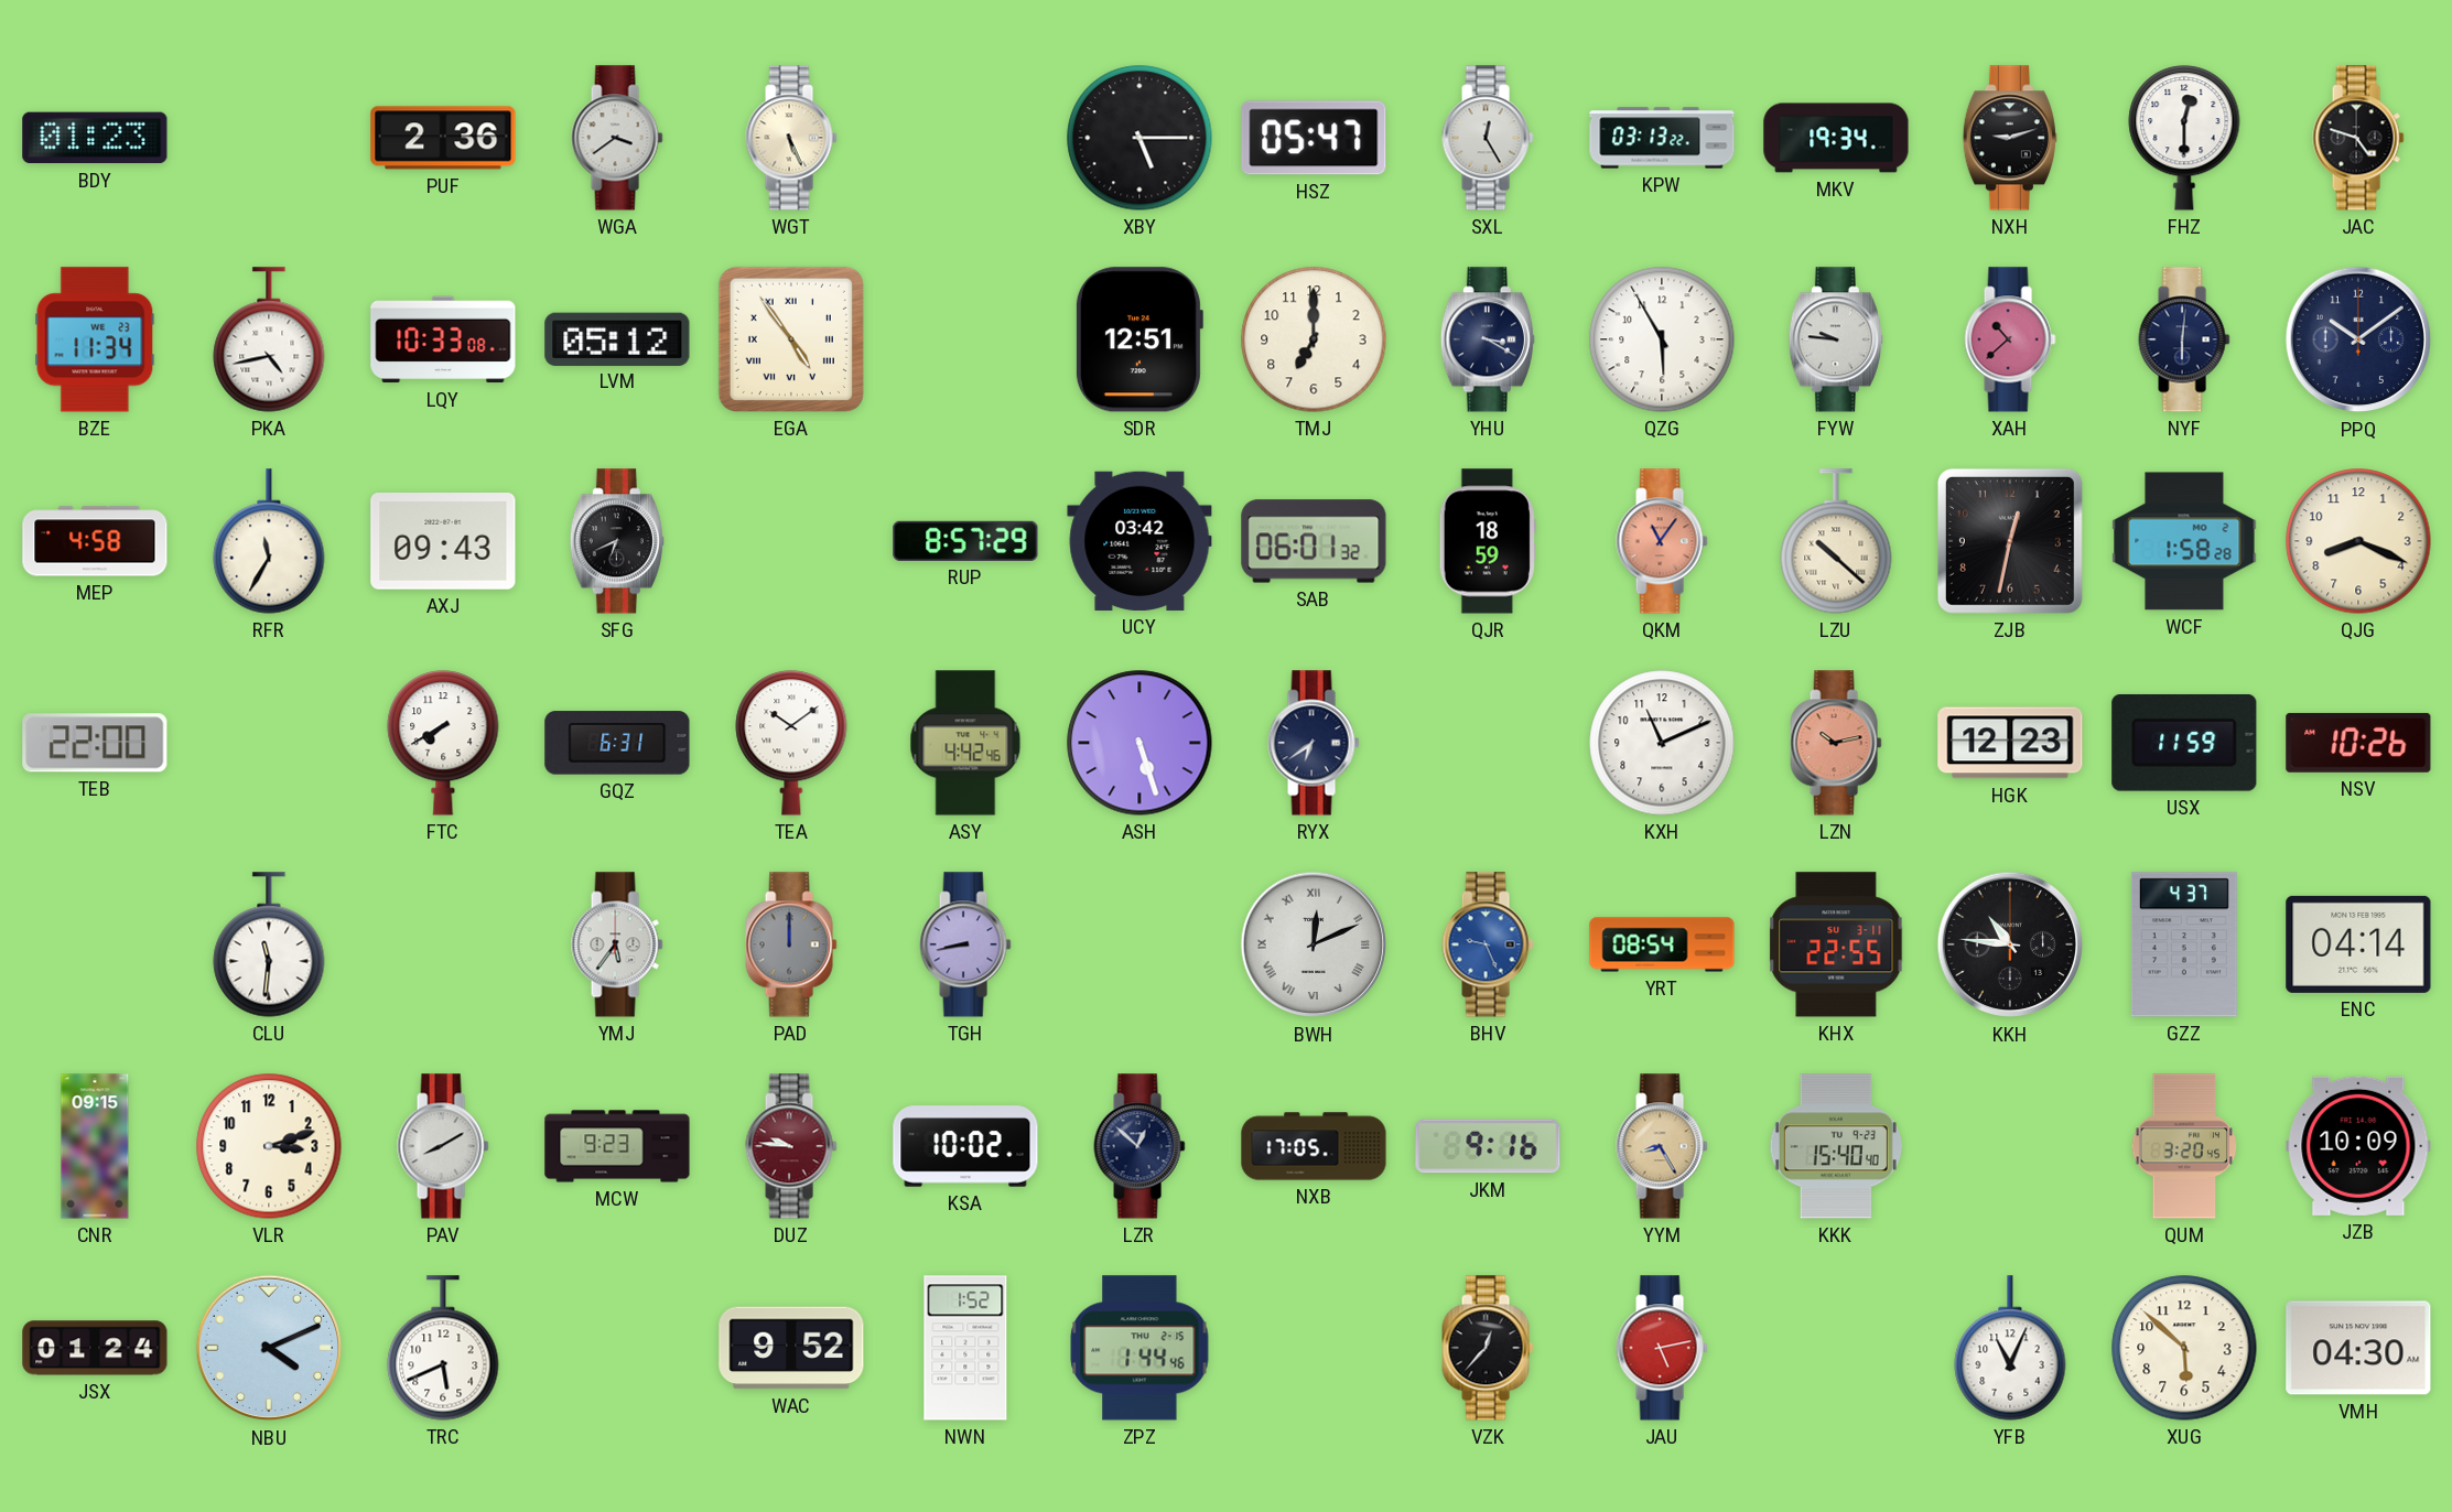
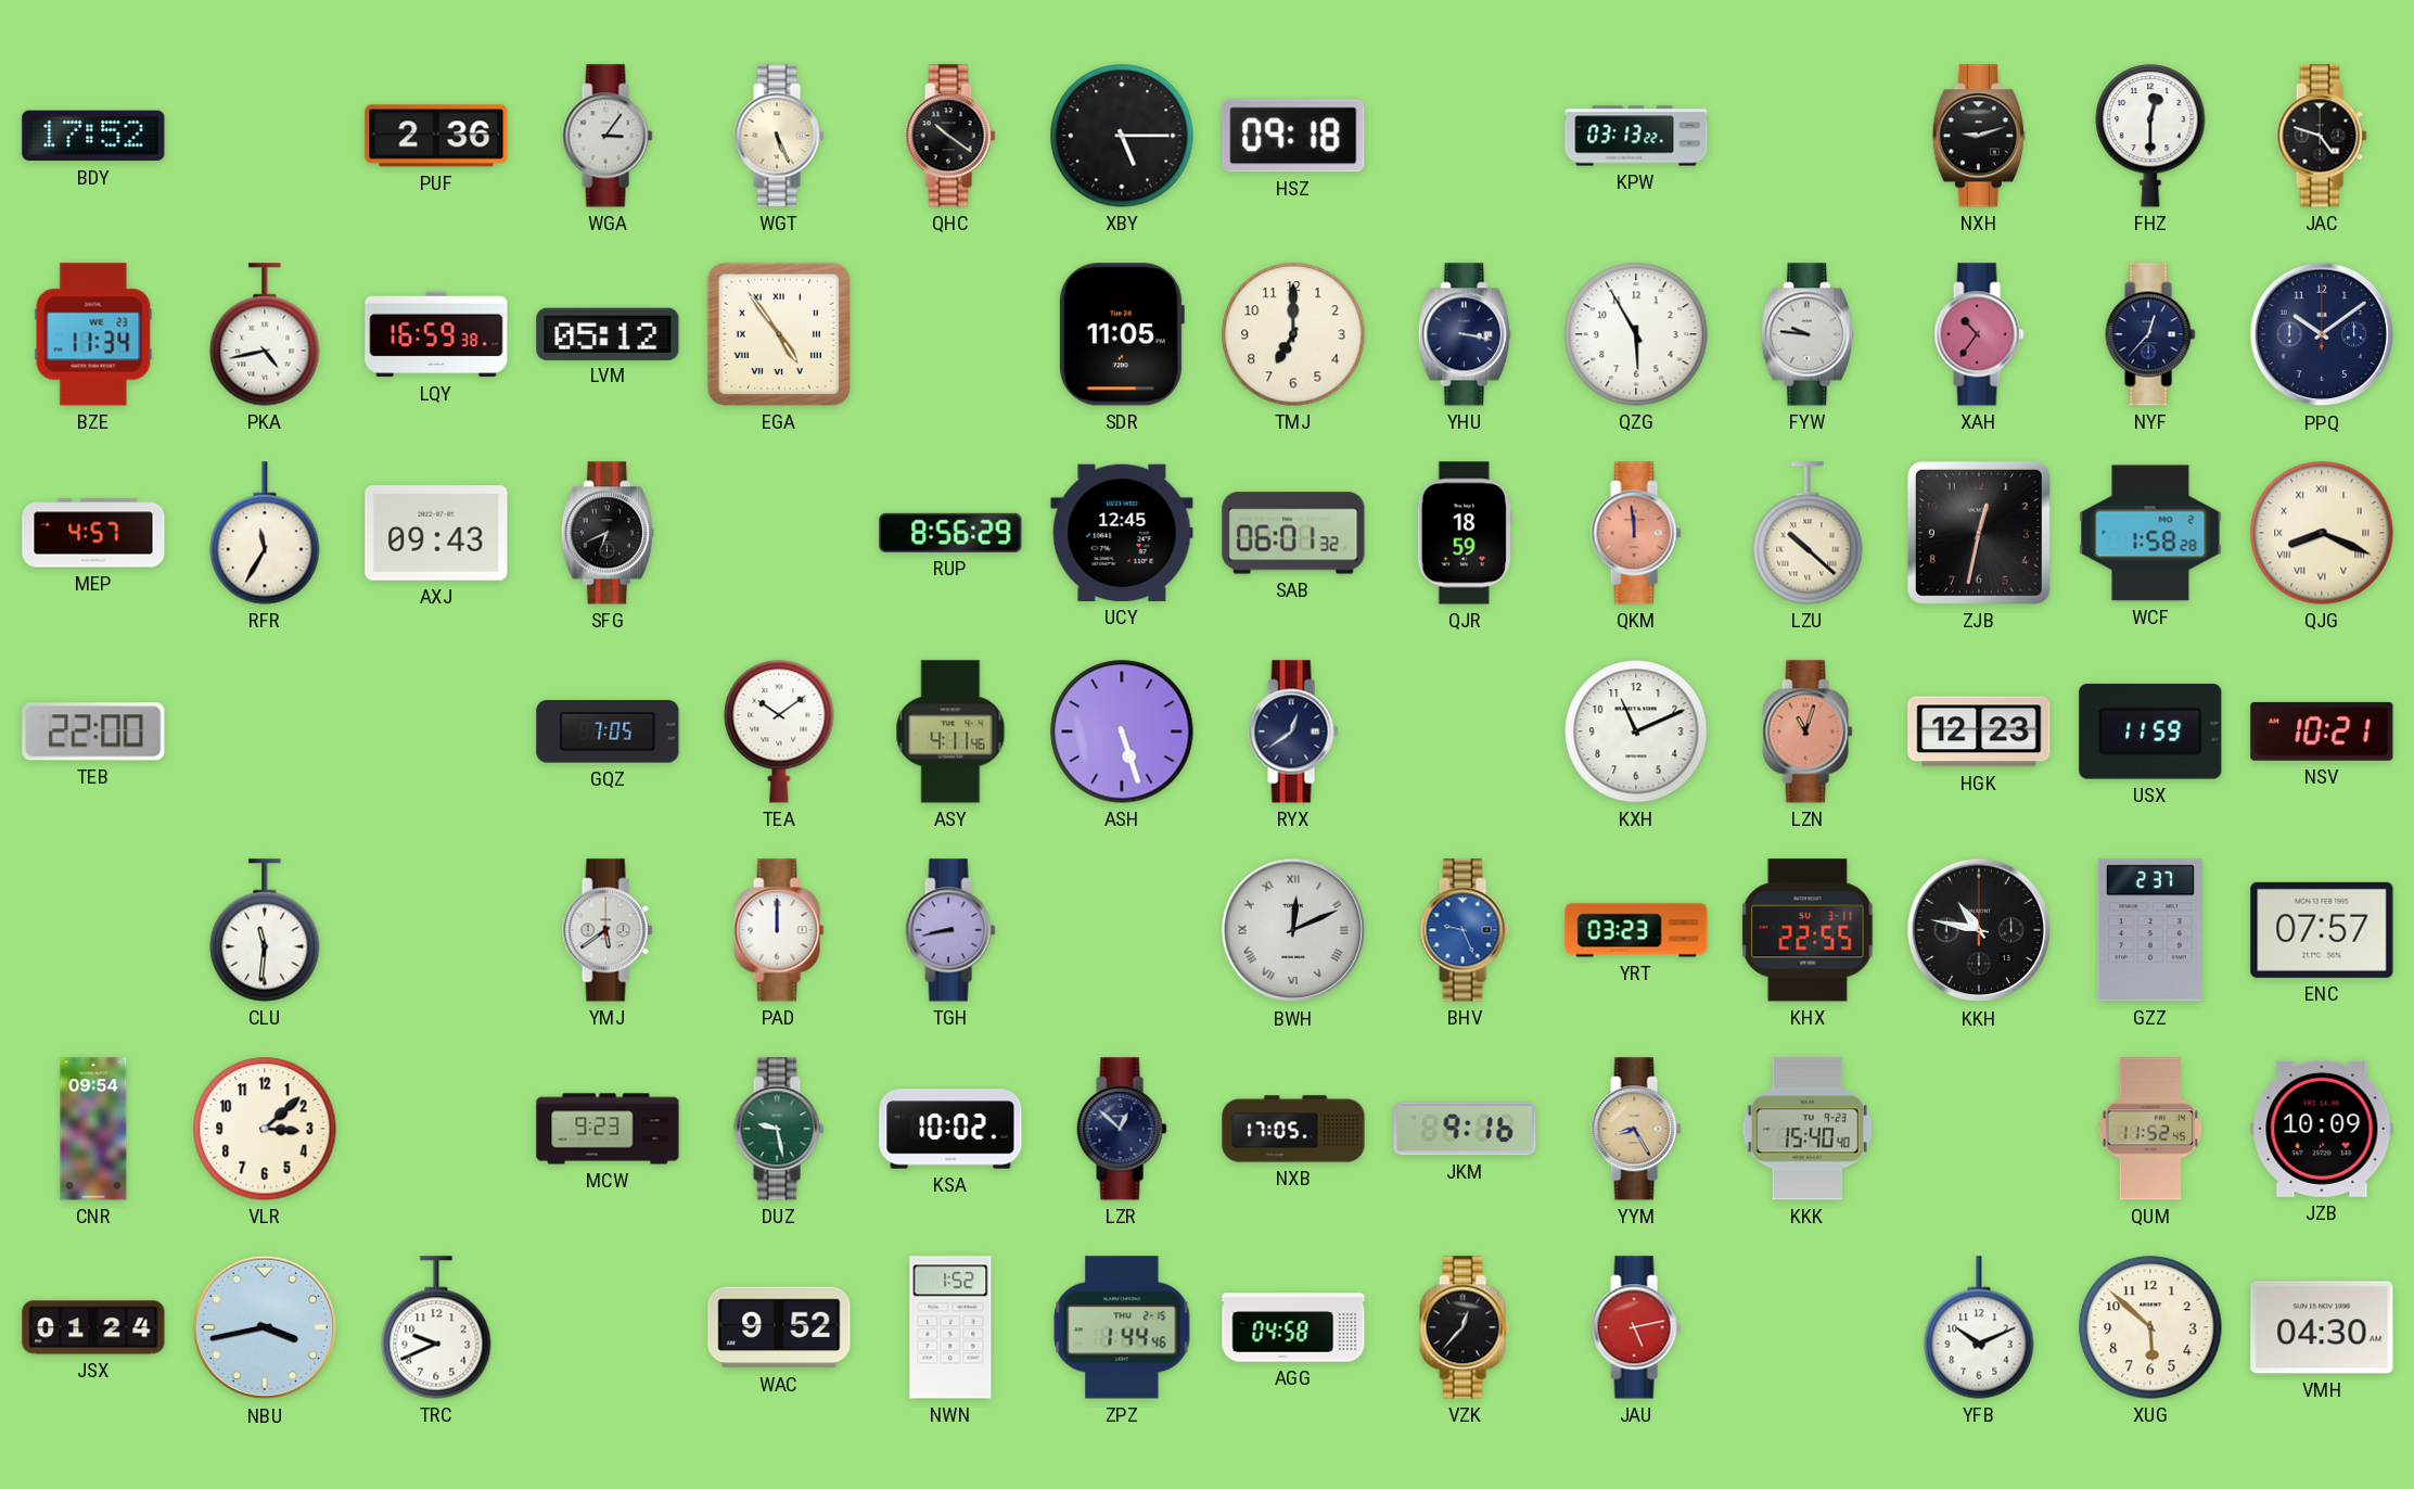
BDY: 01:23 -> 17:52 (93, 136)
WGA: 3:39 -> 3:06 (608, 136)
QHC: none -> 10:21 (950, 136)
HSZ: 05:47 -> 09:18 (1293, 136)
SXL: 12:25 -> none (1488, 138)
MKV: 19:34 -> none (1836, 138)
LQY: 10:33 -> 16:59 (436, 334)
SDR: 12:51 -> 11:05 (1121, 334)
YHU: 3:20 -> 3:17 (1465, 334)
XAH: 10:38 -> 10:36 (1979, 334)
NYF: 6:01 -> 12:37 (2150, 334)
MEP: 4:58 -> 4:57 (93, 533)
RUP: 8:57 -> 8:56 (950, 533)
UCY: 03:42 -> 12:45 (1122, 533)
QKM: 11:06 -> 11:59 (1636, 533)
QJG numerals: Arabic -> Roman (2322, 533)
FTC: 7:40 -> none (443, 743)
GQZ: 6:31 -> 7:05 (608, 731)
ASY: 4:42 -> 4:11 (950, 731)
RYX: 6:39 -> 12:39 (1293, 731)
LZN: 10:13 -> 11:03 (1808, 731)
NSV: 10:26 -> 10:21 (2322, 731)
YMJ: 5:36 -> 5:39 (608, 930)
PAD dial: grey -> white (779, 930)
YRT: 08:54 -> 03:23 (1636, 930)
KKH: 10:46 -> 10:47 (1979, 930)
GZZ: 4:37 -> 2:37 (2150, 930)
ENC: 04:14 -> 07:57 (2322, 930)
CNR: 09:15 -> 09:54 (93, 1129)
VLR: 3:12 -> 3:08 (265, 1129)
PAV: 8:10 -> none (443, 1146)
DUZ: 9:46 -> 9:28 (779, 1129)
DUZ dial: burgundy -> green (779, 1129)
QUM: 3:20 -> 11:52 (2150, 1129)
NBU: 4:11 -> 3:43 (265, 1327)
TRC: 5:41 -> 9:41 (436, 1327)
AGG: none -> 04:58 (1293, 1327)
YFB: 11:04 -> 10:11 (1979, 1327)
